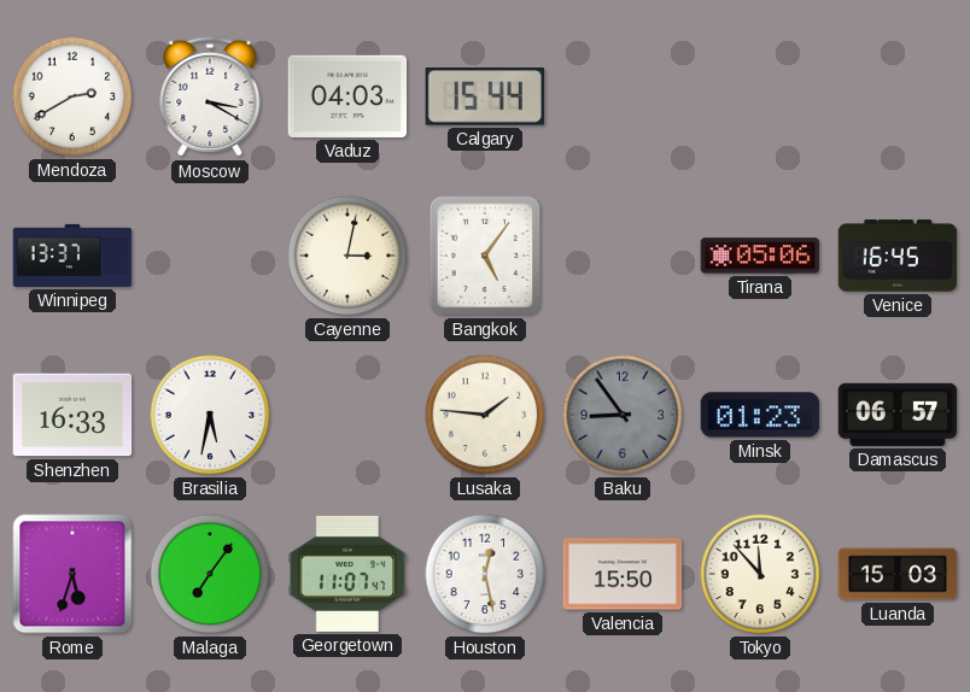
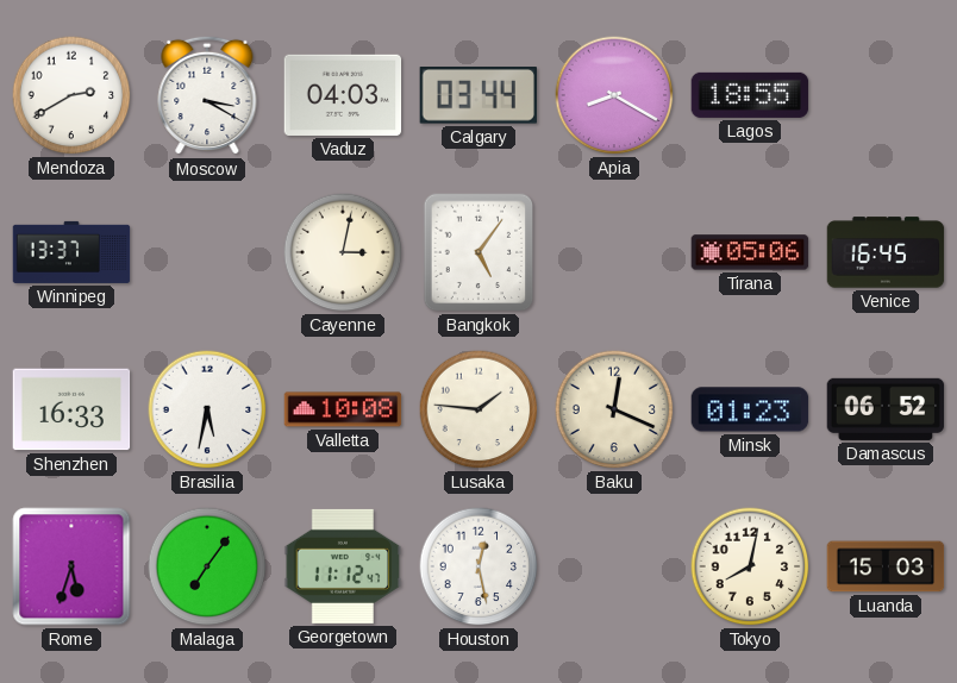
Calgary: 15:44 -> 03:44 (478, 96)
Apia: none -> 8:20 (614, 95)
Lagos: none -> 18:55 (750, 95)
Valletta: none -> 10:08 (343, 409)
Baku: 8:54 -> 12:19 (614, 409)
Baku dial: grey -> cream (614, 409)
Damascus: 06:57 -> 06:52 (886, 409)
Georgetown: 11:07 -> 11:12 (343, 566)
Valencia: 15:50 -> none (623, 574)
Tokyo: 11:53 -> 8:02 (750, 566)
